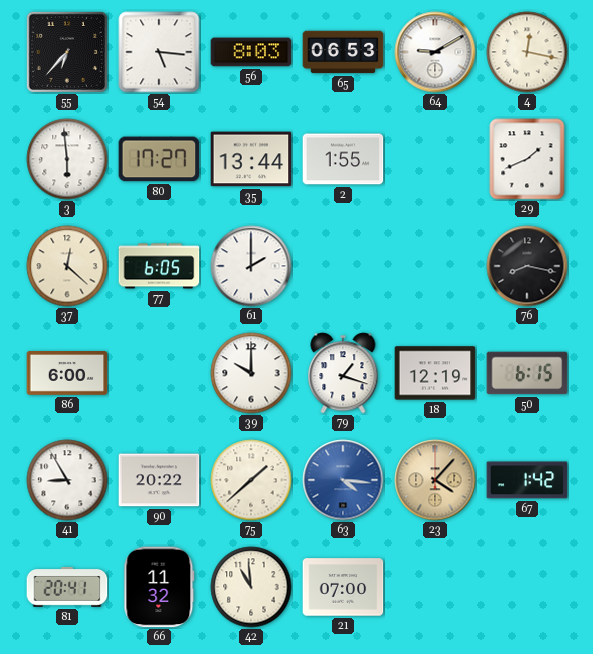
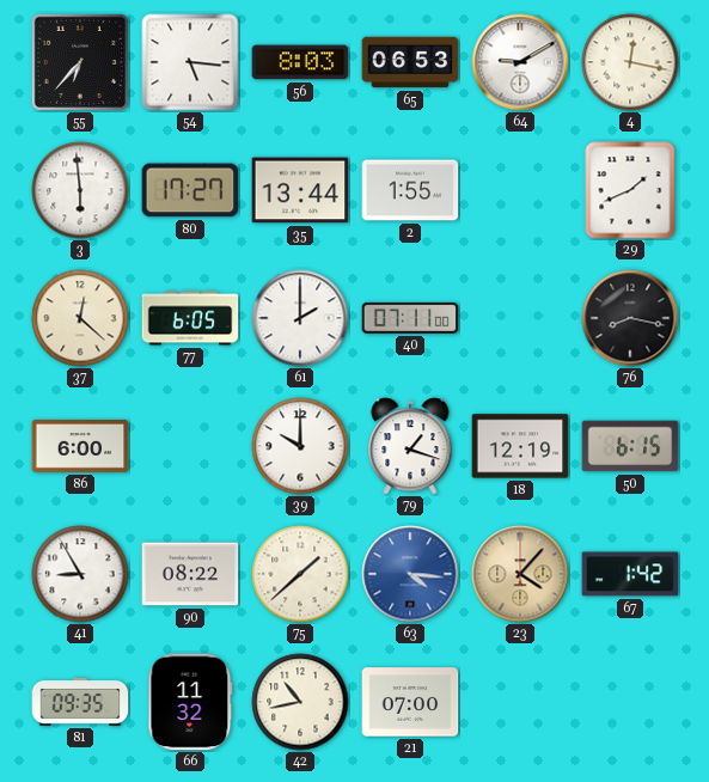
40: none -> 07:11 (410, 318)
90: 20:22 -> 08:22 (190, 574)
81: 20:41 -> 09:35 (80, 702)
42: 10:59 -> 10:43 (300, 702)
